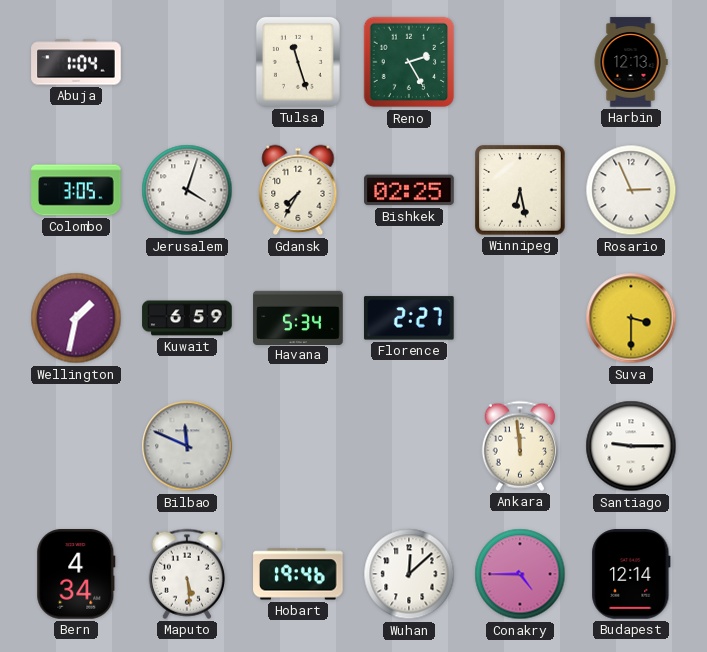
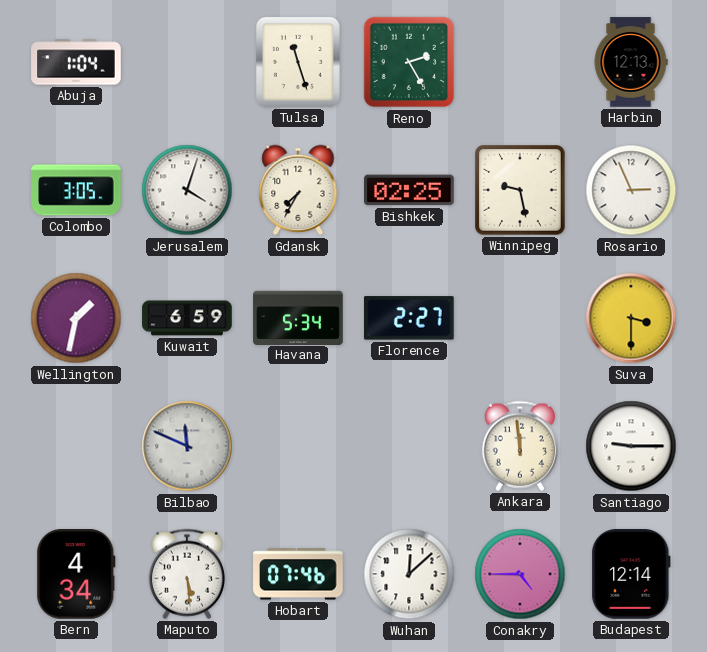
Winnipeg: 6:28 -> 9:28 (520, 190)
Hobart: 19:46 -> 07:46 (298, 574)
